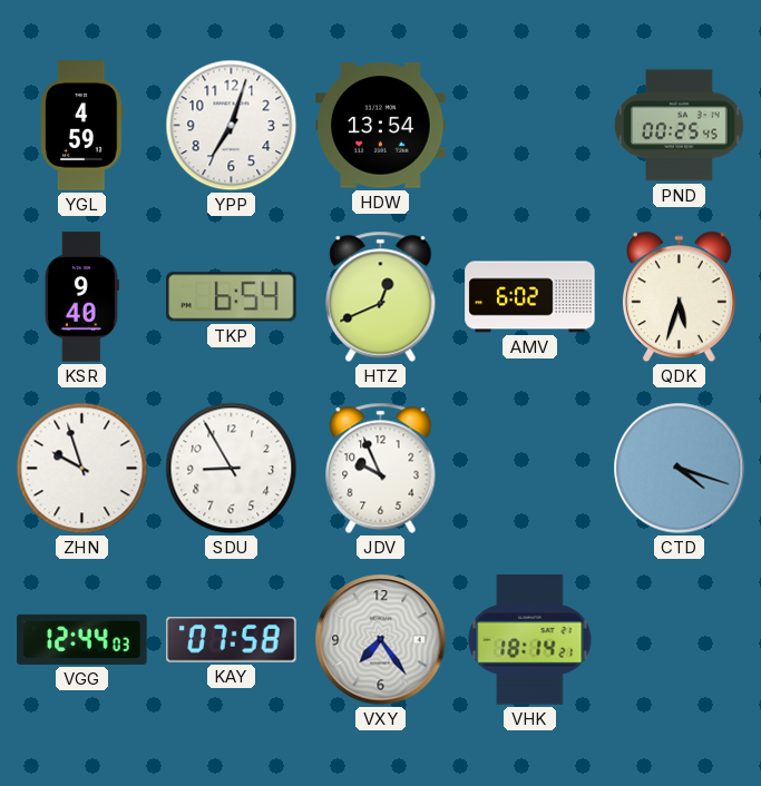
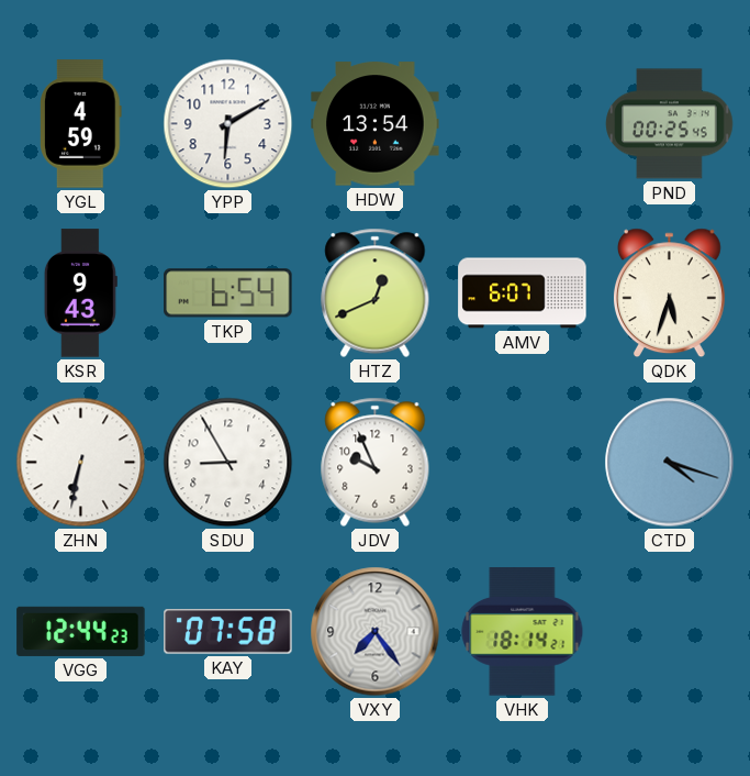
YPP: 7:03 -> 6:10 (228, 124)
KSR: 9:40 -> 9:43 (80, 293)
AMV: 6:02 -> 6:07 (523, 293)
ZHN: 9:57 -> 6:32 (81, 463)
VGG: 12:44:03 -> 12:44:23 (81, 631)
